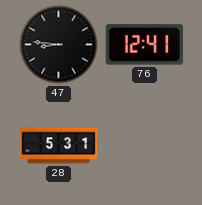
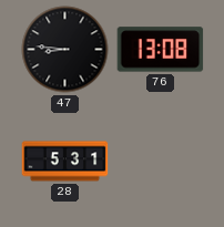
76: 12:41 -> 13:08 (161, 50)
